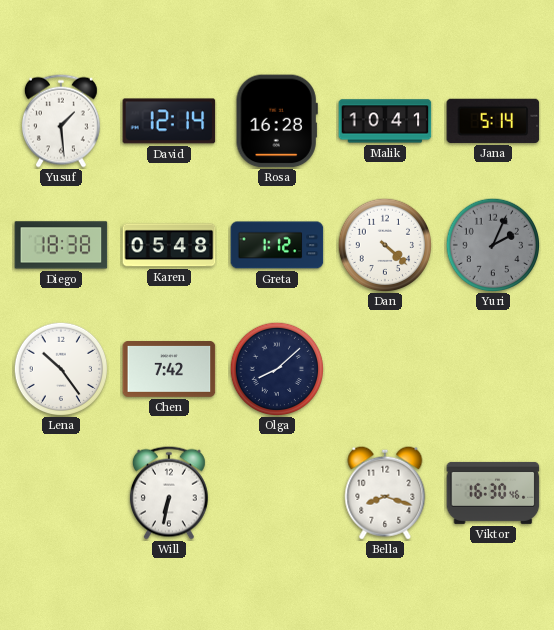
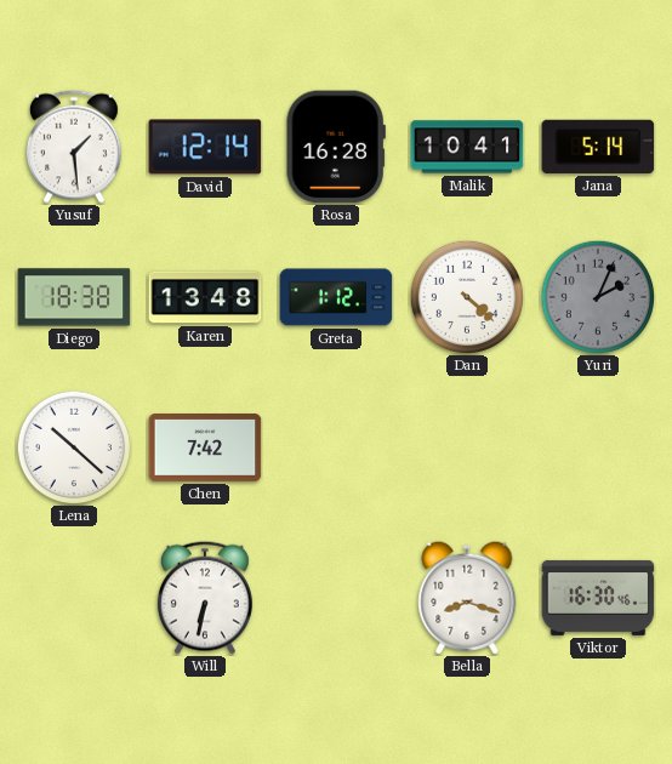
Karen: 05:48 -> 13:48 (205, 297)
Lena: 10:24 -> 10:22 (74, 447)
Olga: 8:08 -> none (277, 369)
